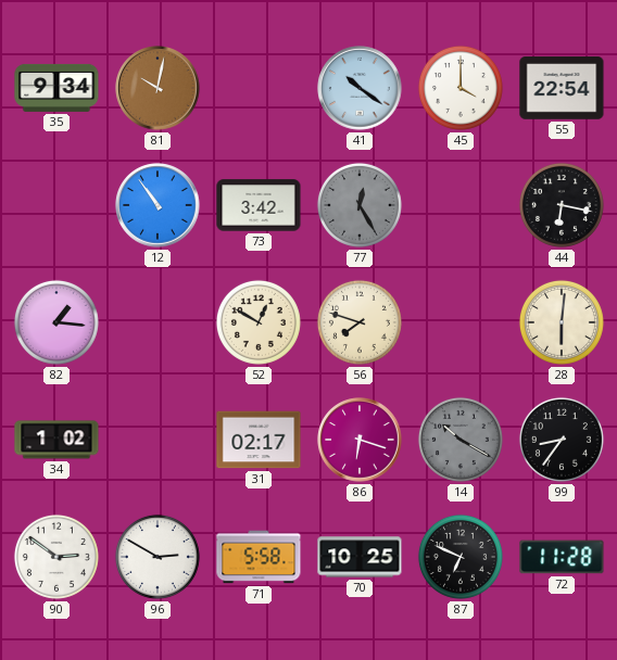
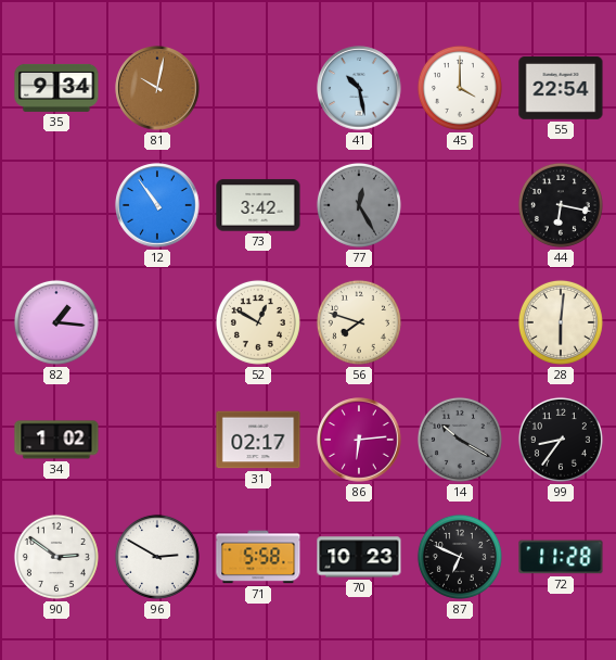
41: 10:21 -> 10:28 (359, 88)
86: 6:18 -> 6:14 (359, 440)
70: 10:25 -> 10:23 (359, 557)
